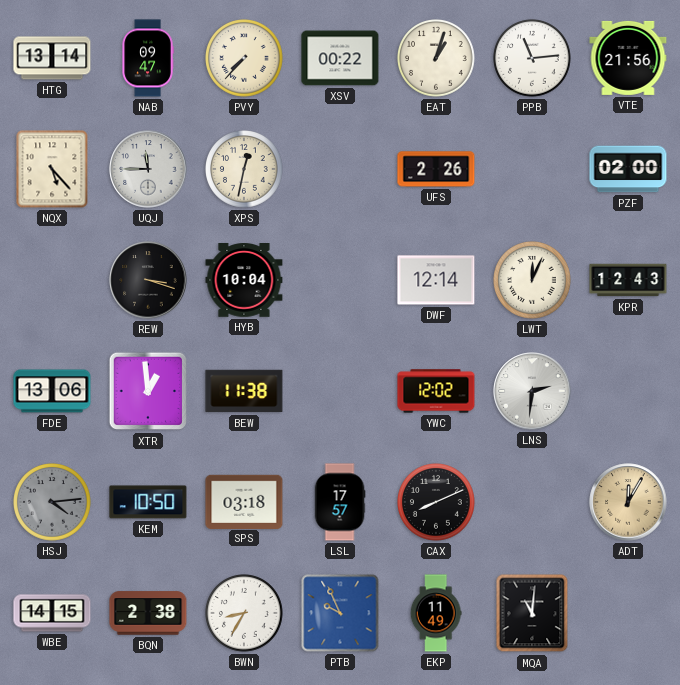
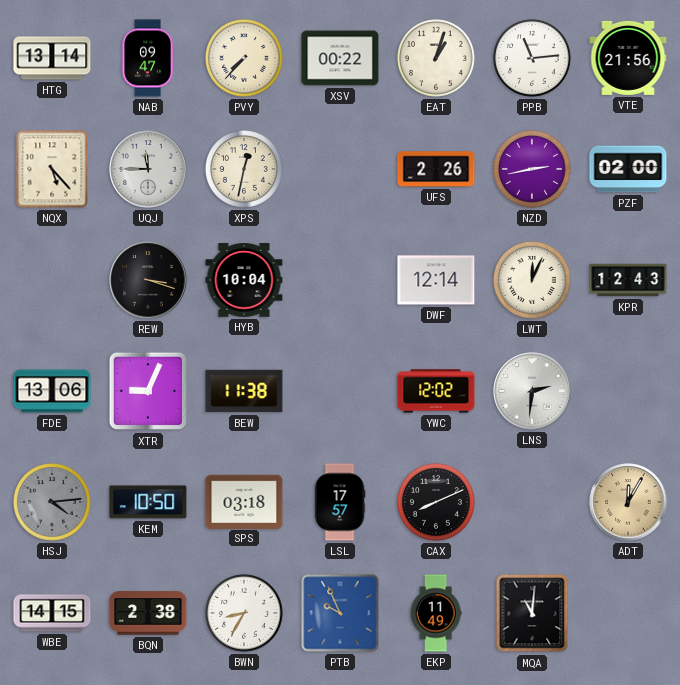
NZD: none -> 2:43 (533, 170)
XTR: 12:59 -> 9:04 (148, 391)
